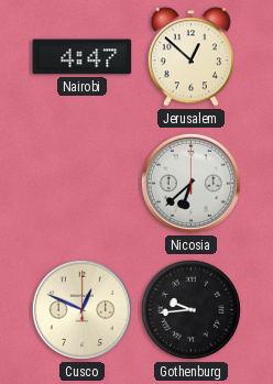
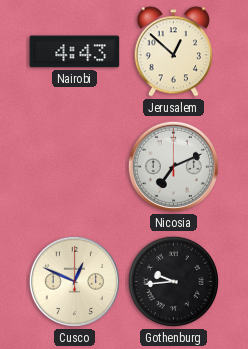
Nairobi: 4:47 -> 4:43 (75, 52)
Nicosia: 6:38 -> 7:11 (173, 166)
